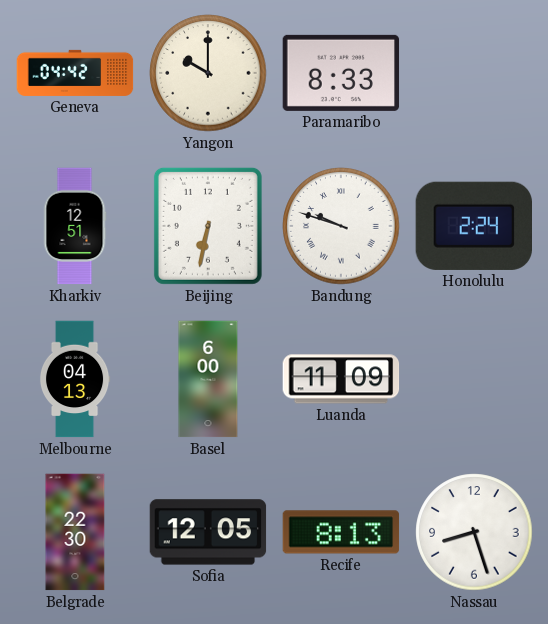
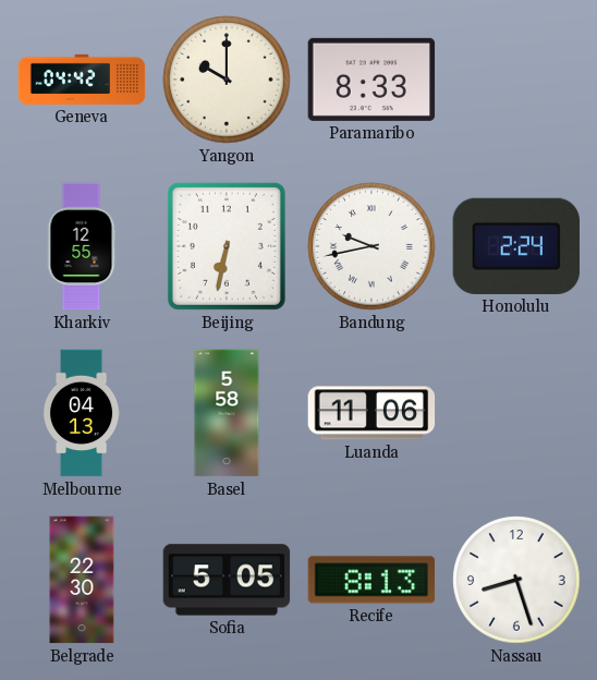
Kharkiv: 12:51 -> 12:55 (82, 246)
Bandung: 9:48 -> 9:43 (371, 246)
Basel: 6:00 -> 5:58 (227, 413)
Luanda: 11:09 -> 11:06 (371, 413)
Sofia: 12:05 -> 5:05 (227, 580)
